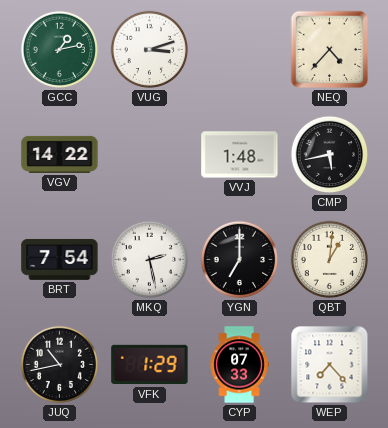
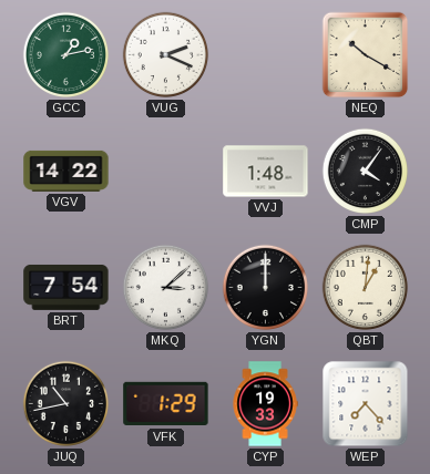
VUG: 3:12 -> 2:19 (166, 55)
NEQ: 4:37 -> 10:20 (366, 55)
CMP: 5:43 -> 4:06 (366, 172)
MKQ: 2:28 -> 3:08 (166, 288)
YGN: 7:00 -> 12:00 (266, 288)
CYP: 07:33 -> 19:33 (265, 404)
